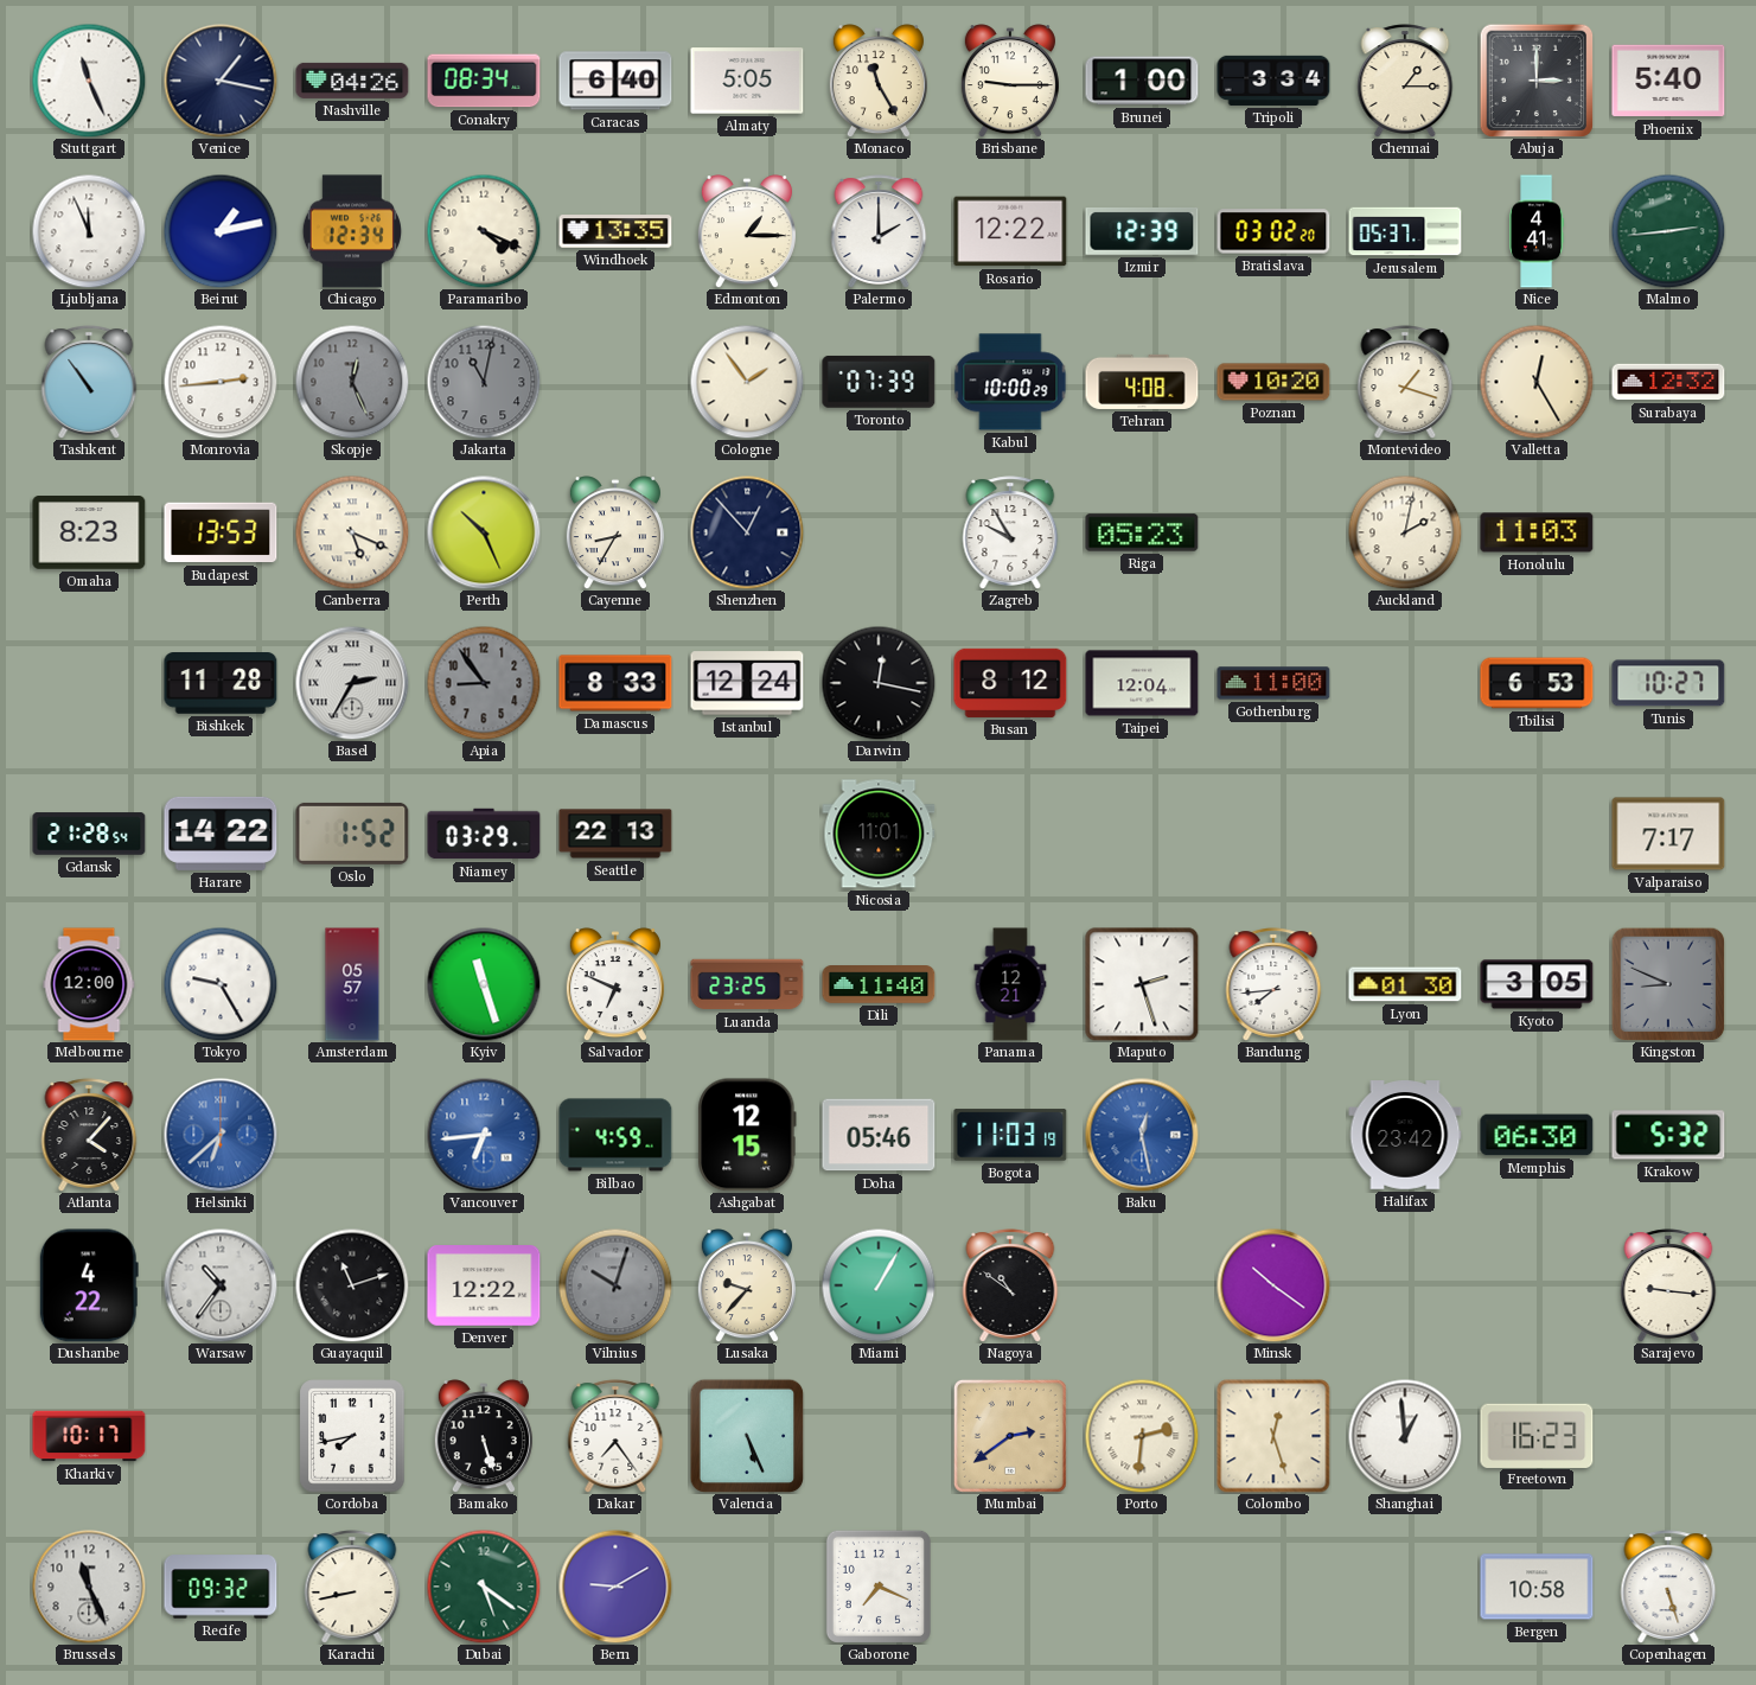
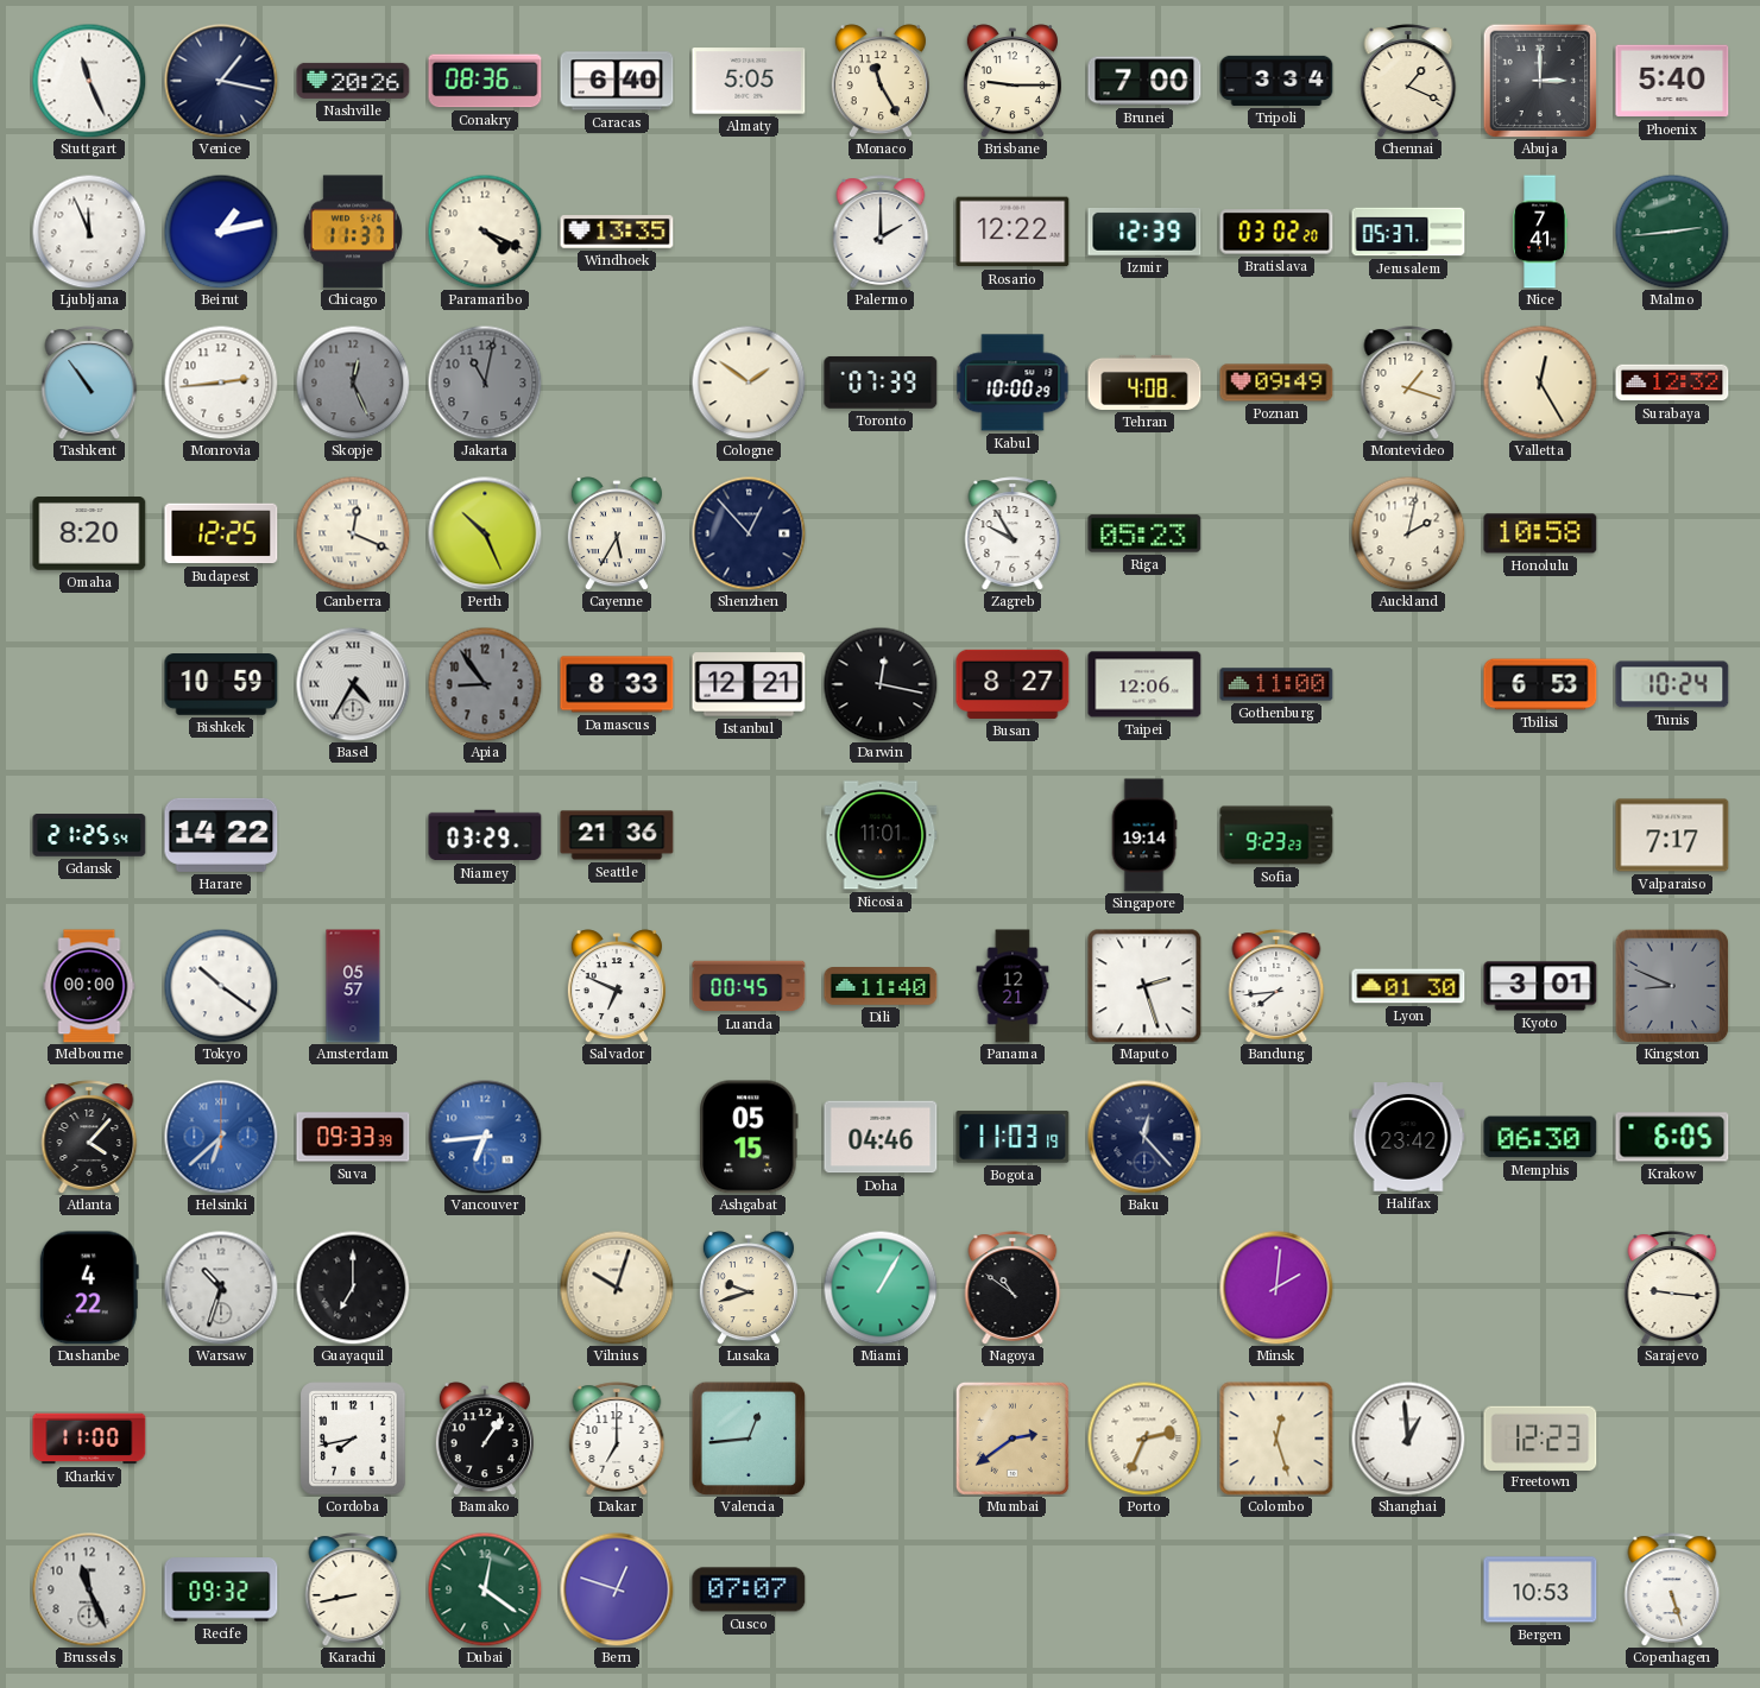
Nashville: 04:26 -> 20:26 (353, 81)
Conakry: 08:34 -> 08:36 (485, 81)
Brunei: 1:00 -> 7:00 (1144, 81)
Chennai: 1:15 -> 1:19 (1408, 81)
Chicago: 12:34 -> 11:37 (353, 232)
Edmonton: 1:15 -> none (747, 231)
Nice: 4:41 -> 7:41 (1540, 232)
Cologne: 1:54 -> 1:51 (749, 383)
Poznan: 10:20 -> 09:49 (1276, 383)
Omaha: 8:23 -> 8:20 (89, 535)
Budapest: 13:53 -> 12:25 (221, 533)
Canberra: 5:19 -> 12:19 (353, 533)
Cayenne: 8:35 -> 5:35 (617, 533)
Honolulu: 11:03 -> 10:58 (1540, 533)
Bishkek: 11:28 -> 10:59 (221, 685)
Basel: 2:35 -> 4:35 (353, 684)
Istanbul: 12:24 -> 12:21 (749, 684)
Busan: 8:12 -> 8:27 (1013, 684)
Taipei: 12:04 -> 12:06 (1144, 684)
Tunis: 10:27 -> 10:24 (1672, 684)
Gdansk: 21:28 -> 21:25 (89, 835)
Oslo: 1:52 -> none (352, 834)
Seattle: 22:13 -> 21:36 (617, 835)
Singapore: none -> 19:14 (1144, 835)
Sofia: none -> 9:23 (1276, 835)
Melbourne: 12:00 -> 00:00 (89, 986)
Tokyo: 9:25 -> 10:21 (221, 986)
Kyiv: 11:27 -> none (484, 984)
Luanda: 23:25 -> 00:45 (749, 986)
Kyoto: 3:05 -> 3:01 (1540, 986)
Suva: none -> 09:33 (353, 1137)
Bilbao: 4:59 -> none (615, 1135)
Ashgabat: 12:15 -> 05:15 (749, 1137)
Doha: 05:46 -> 04:46 (881, 1137)
Baku: 12:28 -> 12:23 (1144, 1137)
Baku dial: blue -> navy (1144, 1137)
Krakow: 5:32 -> 6:05 (1672, 1137)
Warsaw: 10:36 -> 10:33 (221, 1288)
Guayaquil: 11:12 -> 7:00 (353, 1288)
Denver: 12:22 -> none (484, 1287)
Vilnius dial: grey -> cream (617, 1288)
Lusaka: 9:37 -> 9:42 (749, 1288)
Minsk: 10:21 -> 2:01 (1276, 1288)
Kharkiv: 10:17 -> 11:00 (89, 1439)
Bamako: 5:27 -> 1:06 (485, 1439)
Dakar: 7:24 -> 7:00 (617, 1439)
Valencia: 5:26 -> 12:44 (749, 1439)
Porto: 2:31 -> 2:34 (1144, 1439)
Freetown: 16:23 -> 12:23 (1540, 1437)
Dubai: 5:21 -> 12:21 (485, 1589)
Bern: 9:10 -> 12:48 (617, 1589)
Cusco: none -> 07:07 (749, 1589)
Gaborone: 7:19 -> none (879, 1587)
Bergen: 10:58 -> 10:53 (1540, 1589)
